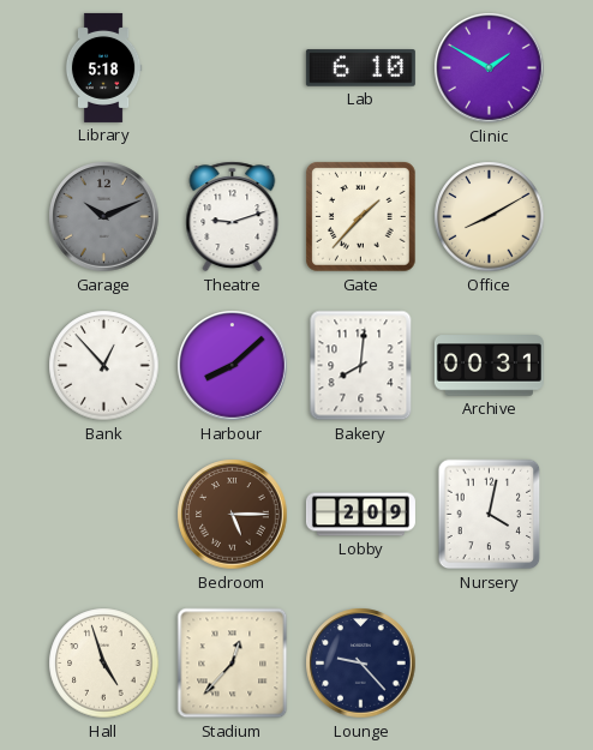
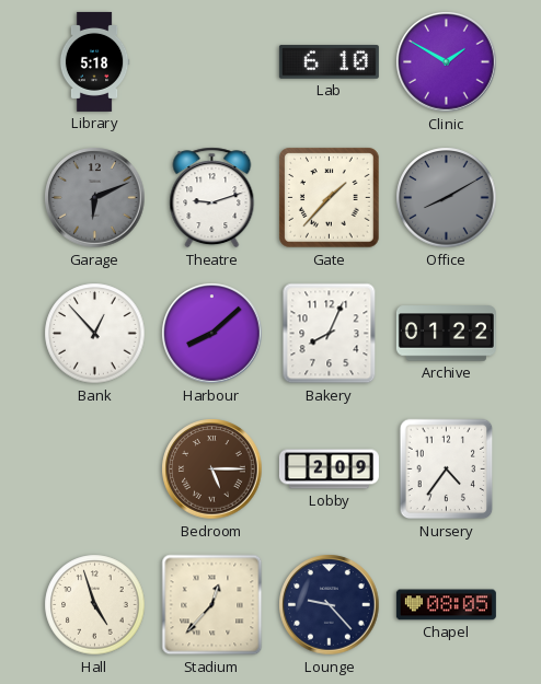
Garage: 10:11 -> 6:11 (95, 198)
Office dial: cream -> grey (447, 198)
Bakery: 8:01 -> 8:04 (330, 334)
Archive: 00:31 -> 01:22 (446, 334)
Nursery: 4:02 -> 4:36 (447, 469)
Chapel: none -> 08:05 (446, 605)
